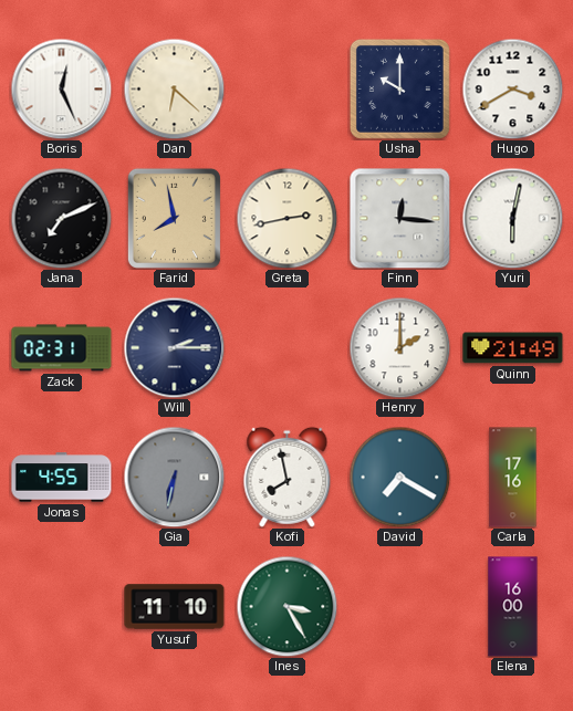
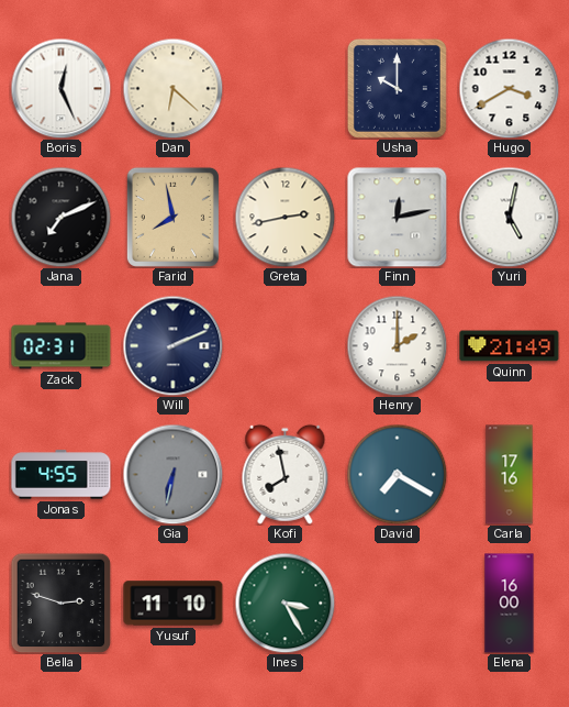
Finn: 12:16 -> 12:13 (397, 217)
Yuri: 6:02 -> 5:02 (509, 217)
Will: 2:15 -> 2:11 (172, 345)
Bella: none -> 2:48 (60, 603)
